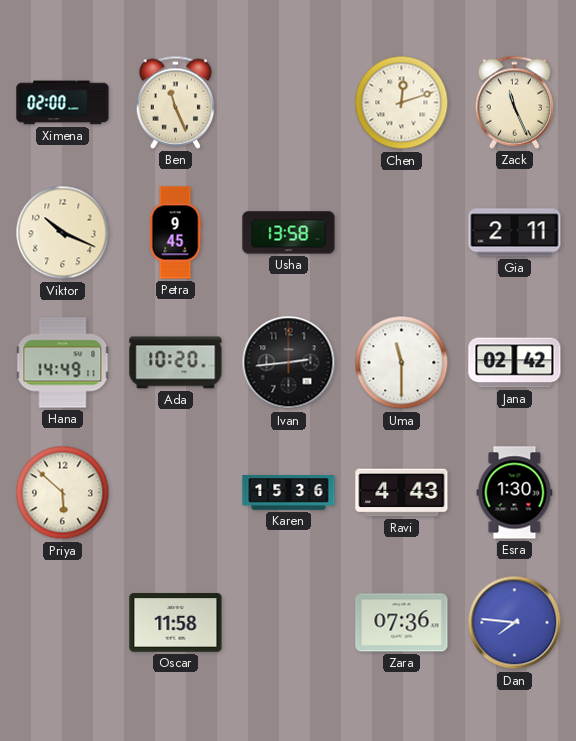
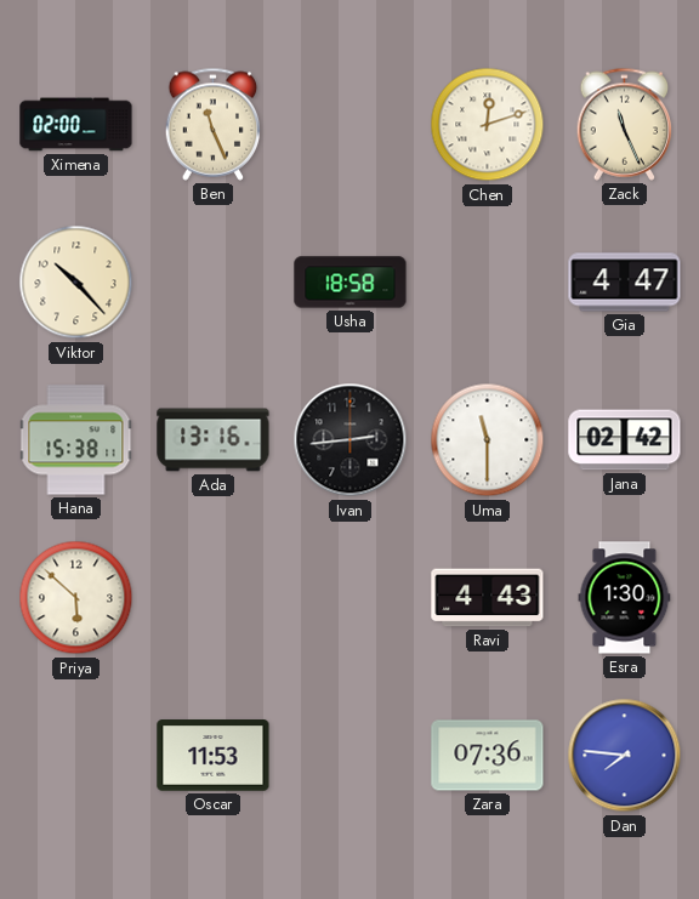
Viktor: 10:19 -> 10:23 (76, 283)
Petra: 9:45 -> none (175, 233)
Usha: 13:58 -> 18:58 (351, 283)
Gia: 2:11 -> 4:47 (625, 283)
Hana: 14:49 -> 15:38 (76, 440)
Ada: 10:20 -> 13:16 (214, 440)
Karen: 15:36 -> none (289, 493)
Oscar: 11:58 -> 11:53 (214, 756)
